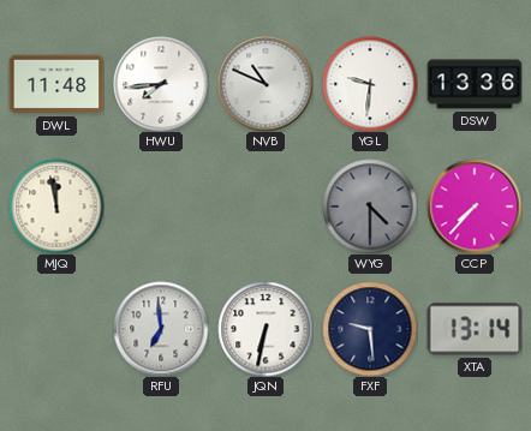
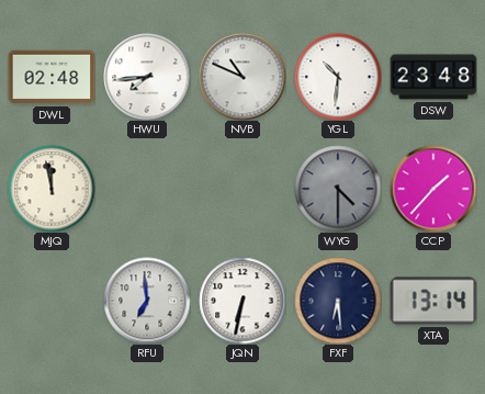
DWL: 11:48 -> 02:48 (52, 77)
YGL: 9:31 -> 10:31 (338, 77)
DSW: 13:36 -> 23:48 (433, 77)
CCP: 7:37 -> 1:37 (433, 189)
FXF: 9:29 -> 6:29 (338, 301)
